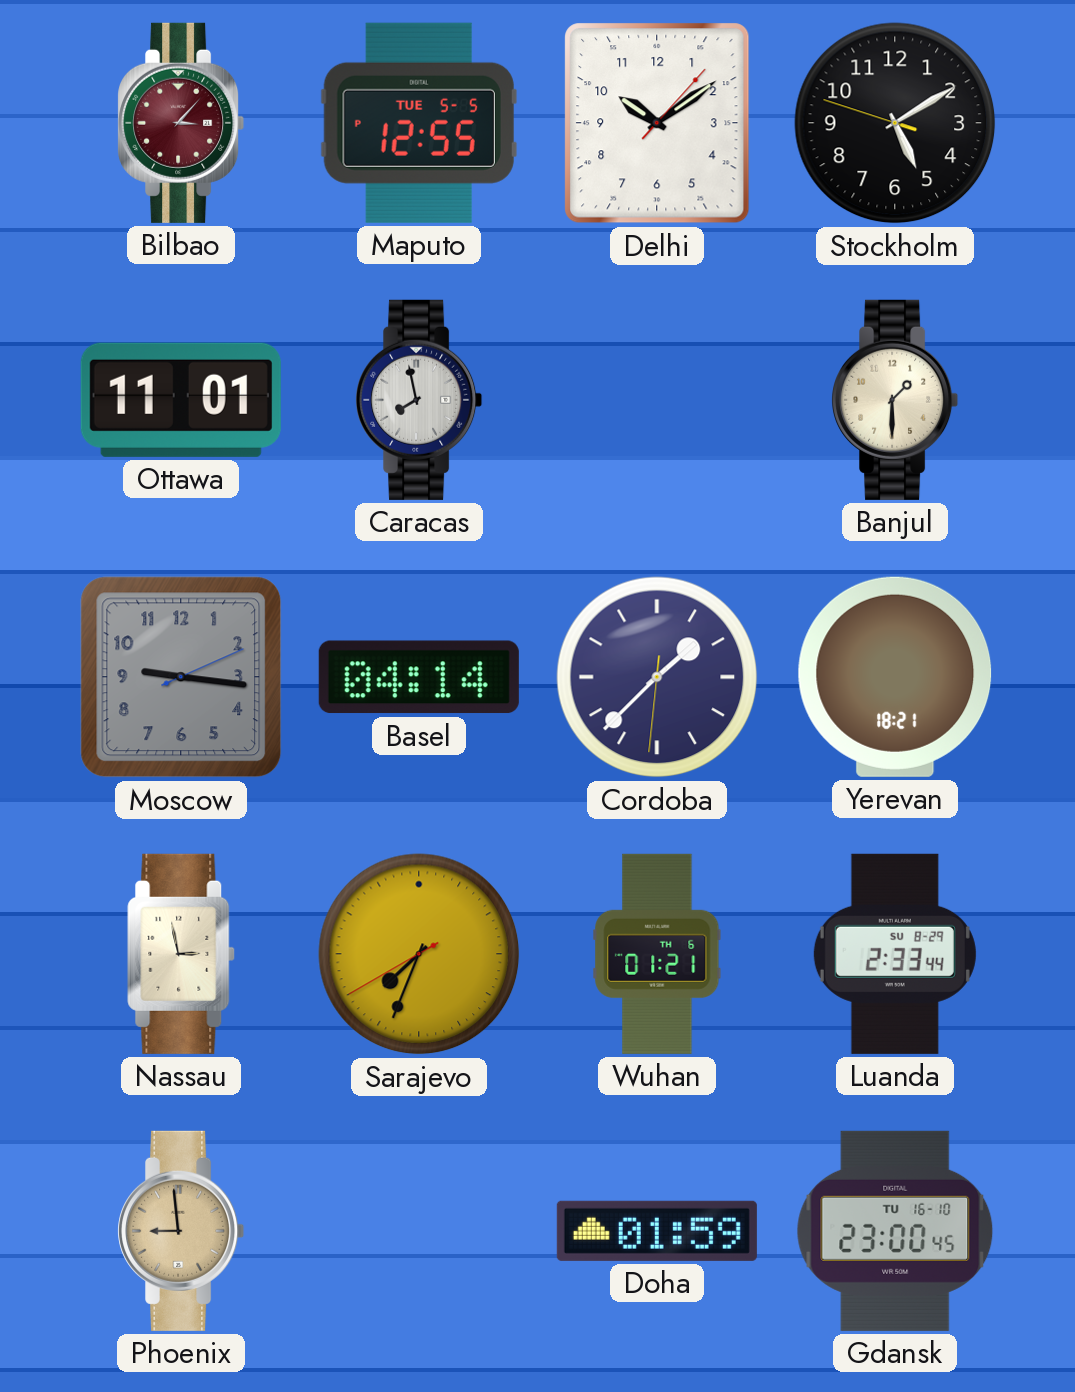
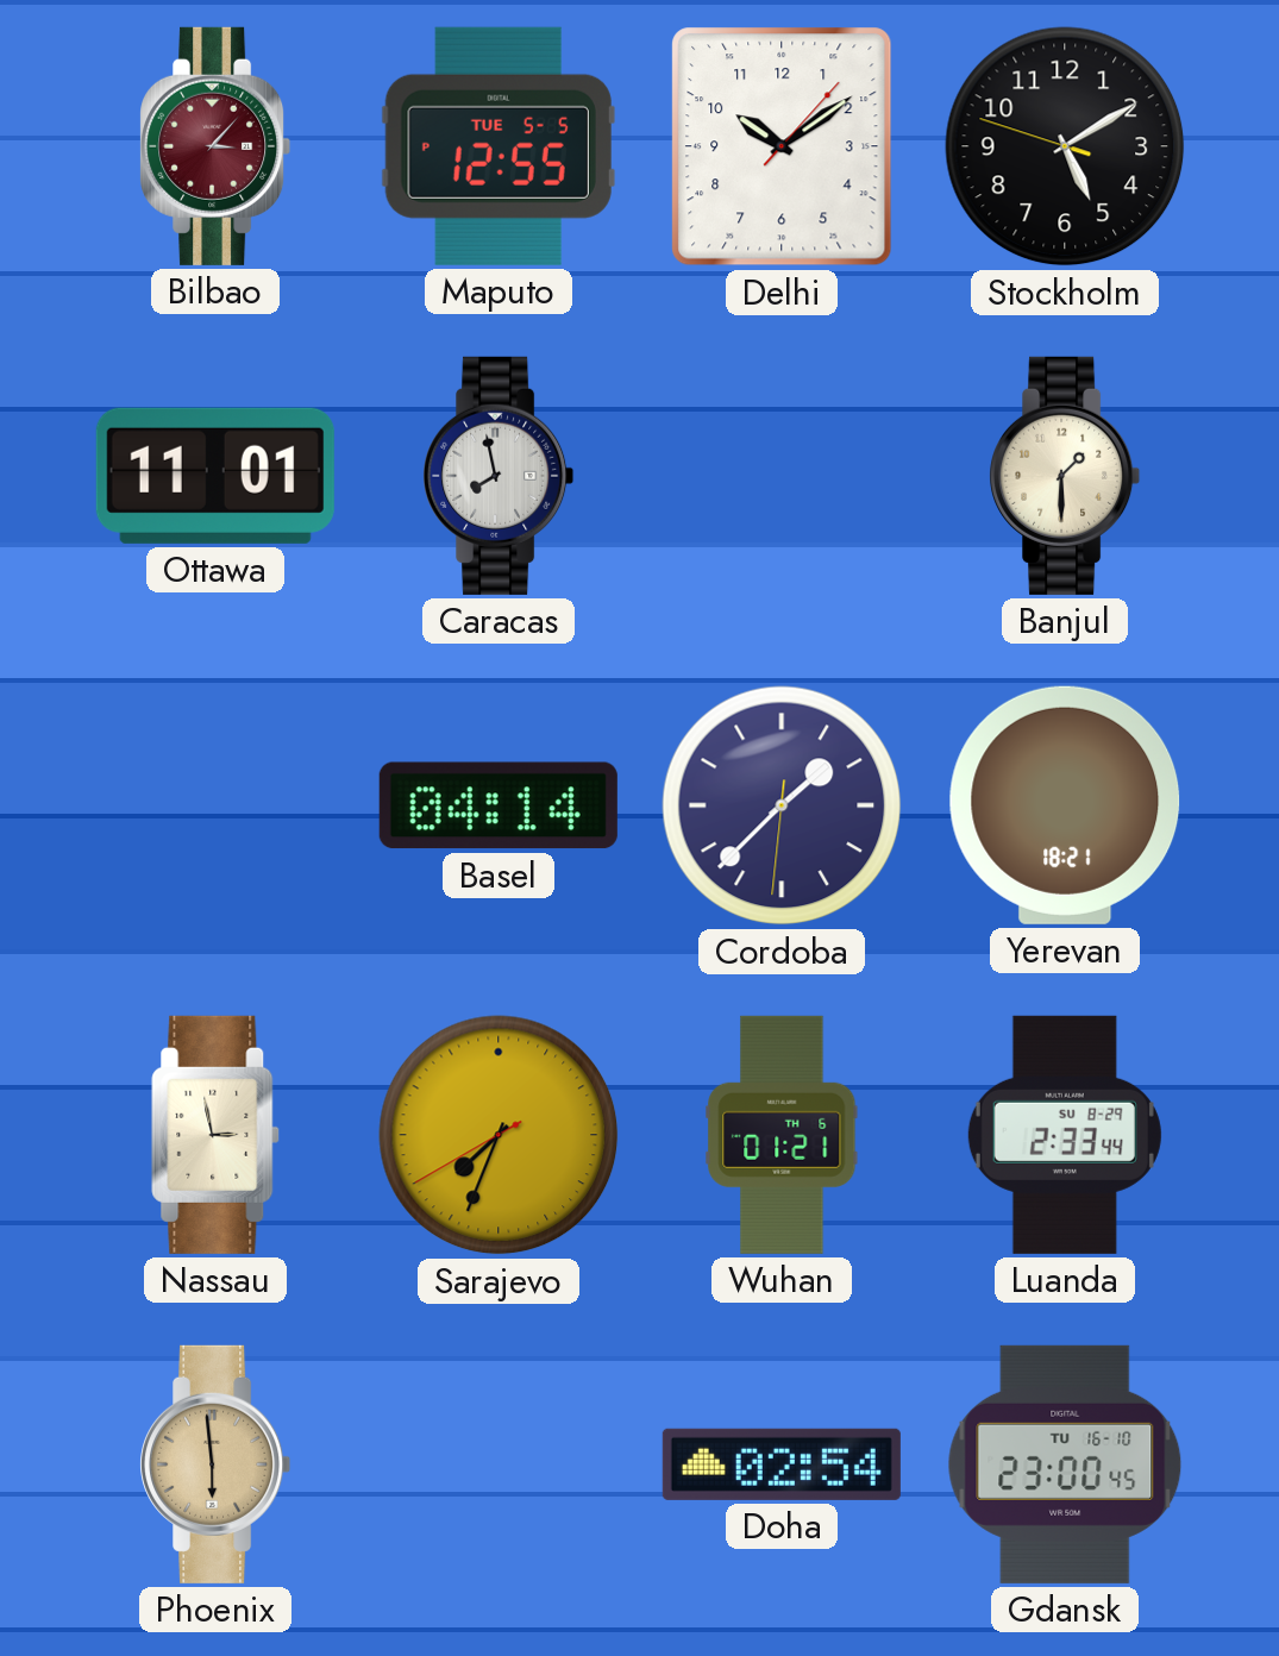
Moscow: 9:16 -> none (181, 677)
Phoenix: 8:59 -> 5:59 (215, 1464)
Doha: 01:59 -> 02:54 (782, 1464)
